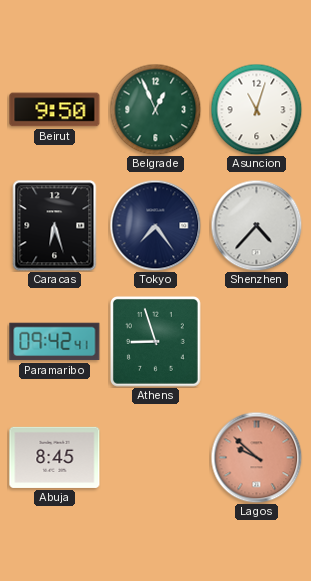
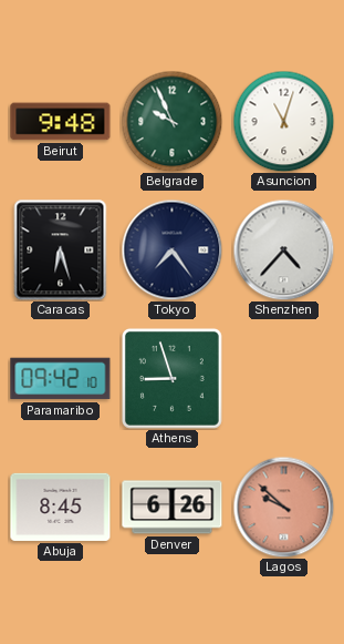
Beirut: 9:50 -> 9:48 (61, 122)
Belgrade: 12:56 -> 9:56 (171, 121)
Paramaribo: 09:42:41 -> 09:42:10 (61, 379)
Denver: none -> 6:26 (173, 508)
